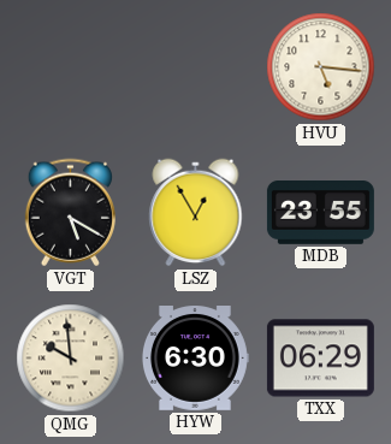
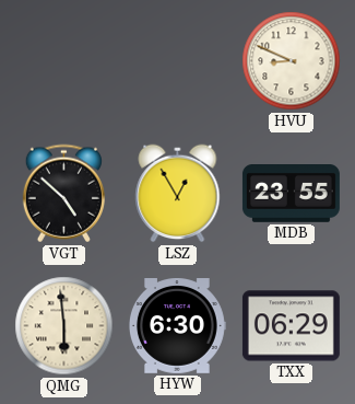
HVU: 5:16 -> 8:49 (292, 61)
VGT: 5:20 -> 4:52 (63, 194)
QMG: 9:59 -> 5:59 (64, 326)
